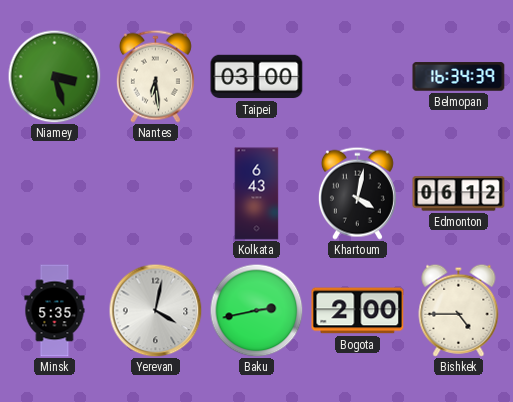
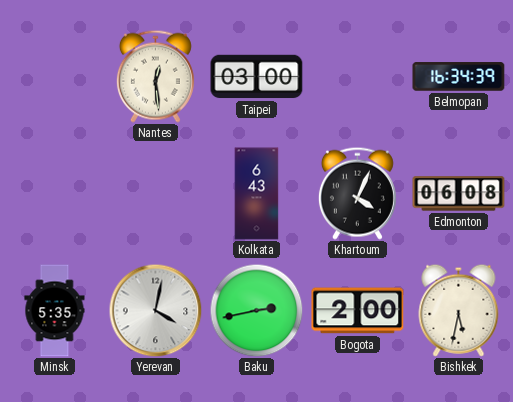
Niamey: 3:27 -> none (54, 76)
Nantes: 6:29 -> 12:29 (155, 76)
Khartoum: 4:02 -> 4:04 (357, 193)
Edmonton: 06:12 -> 06:08 (459, 194)
Bishkek: 4:45 -> 5:32 (459, 310)
